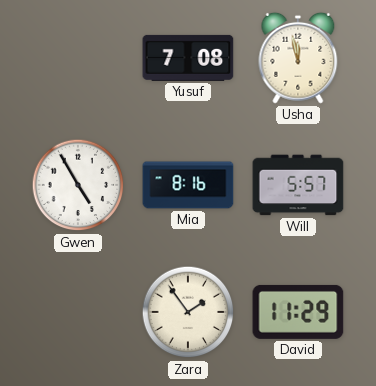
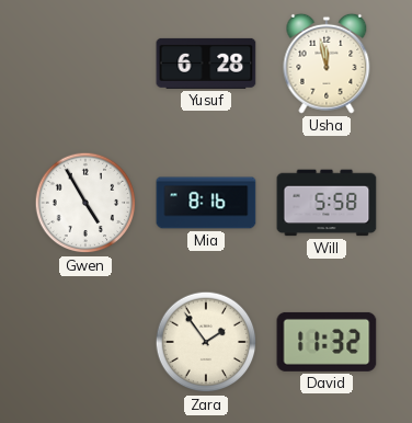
Yusuf: 7:08 -> 6:28 (206, 64)
Will: 5:57 -> 5:58 (327, 203)
David: 11:29 -> 11:32 (327, 342)
